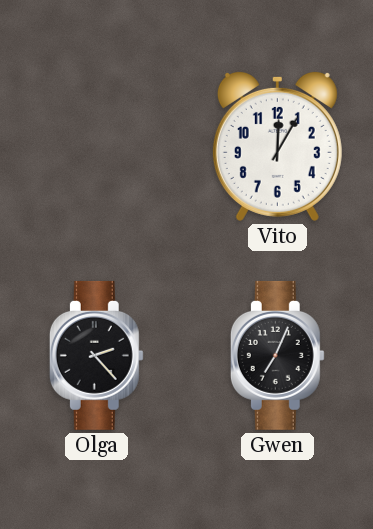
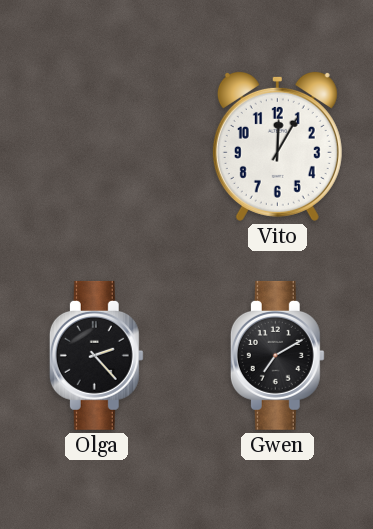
Gwen: 7:04 -> 7:10 (277, 355)
